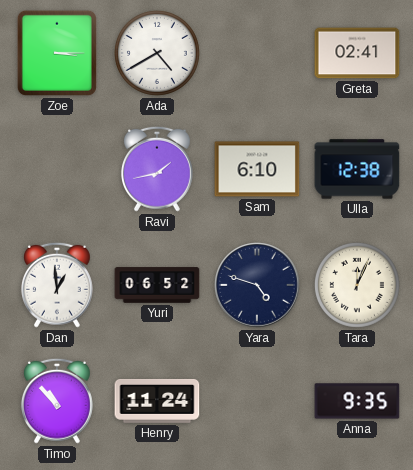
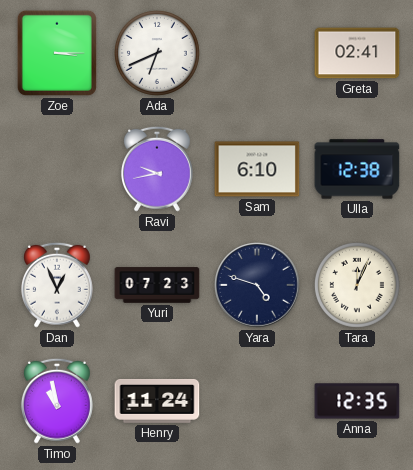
Ada: 4:40 -> 6:41 (157, 53)
Ravi: 1:43 -> 9:43 (157, 169)
Dan: 12:59 -> 12:56 (57, 285)
Yuri: 06:52 -> 07:23 (157, 285)
Timo: 10:53 -> 10:58 (57, 401)
Anna: 9:35 -> 12:35 (357, 401)
